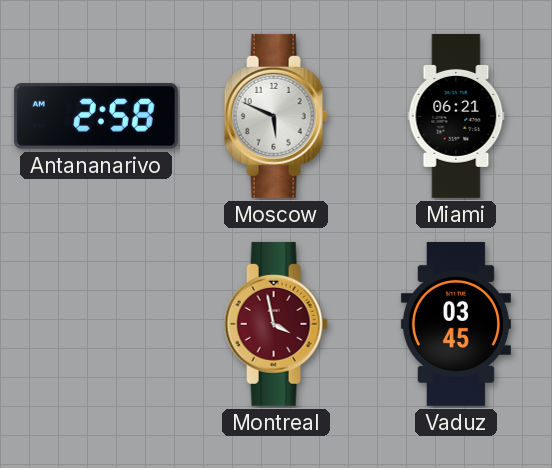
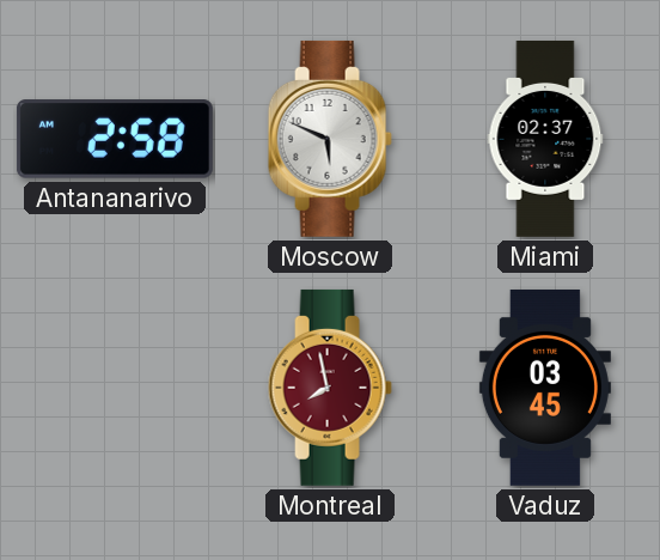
Miami: 06:21 -> 02:37 (545, 139)
Montreal: 3:58 -> 7:58 (330, 388)
